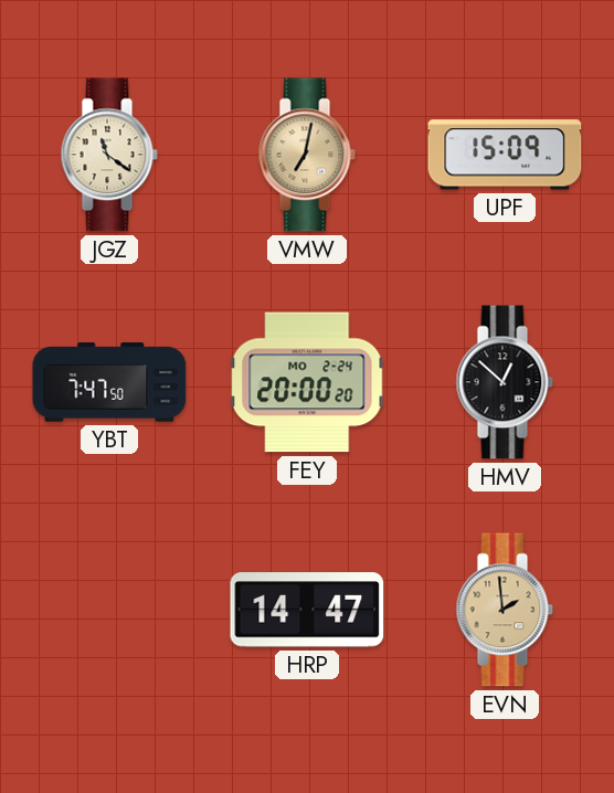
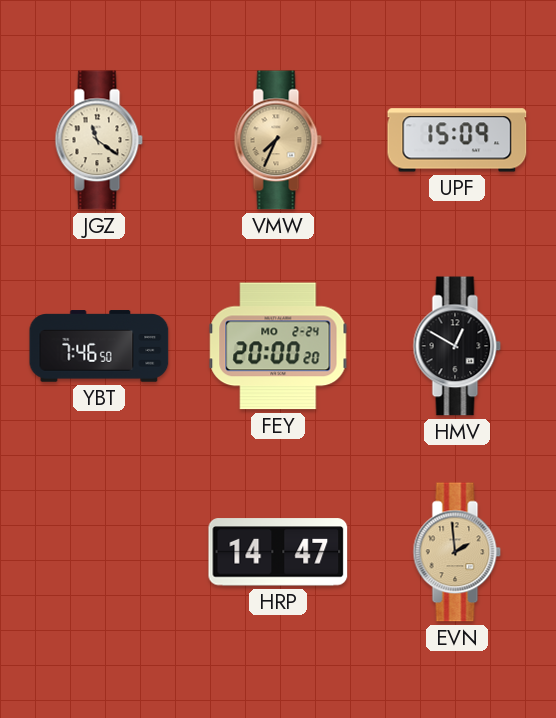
VMW: 7:02 -> 7:34 (278, 140)
YBT: 7:47 -> 7:46 (99, 346)
HMV: 12:52 -> 12:50 (457, 346)
